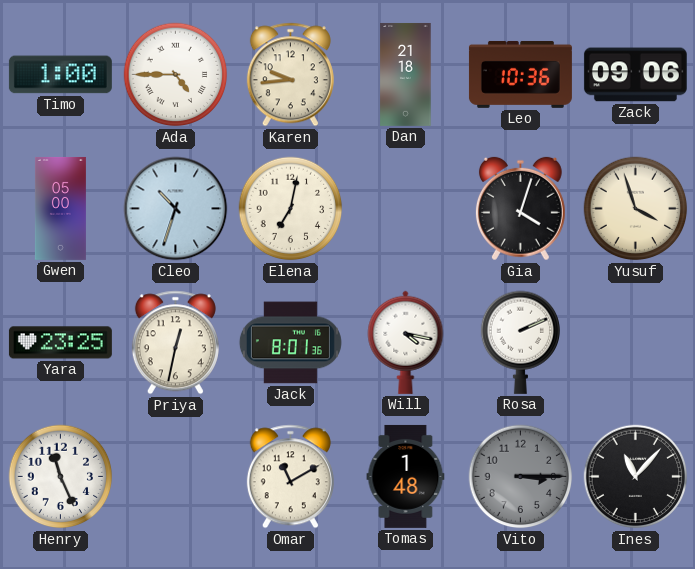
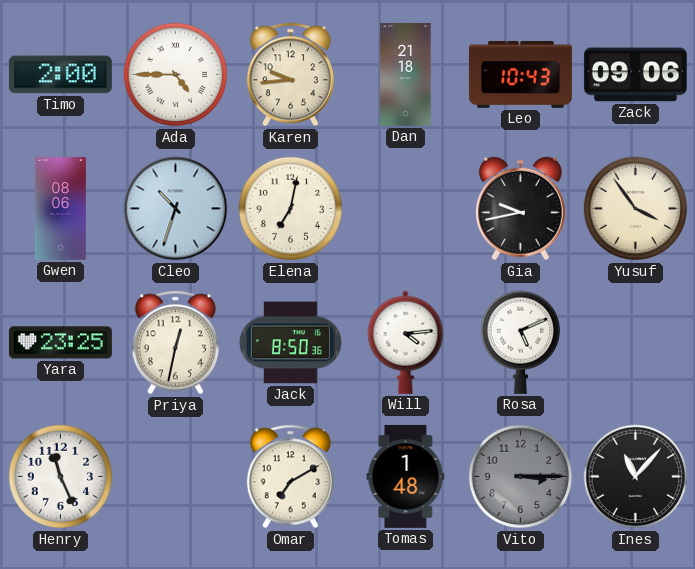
Timo: 1:00 -> 2:00 (60, 75)
Leo: 10:36 -> 10:43 (520, 74)
Gwen: 05:00 -> 08:06 (60, 208)
Gia: 4:03 -> 9:43 (520, 209)
Yusuf: 3:57 -> 3:54 (636, 209)
Jack: 8:01 -> 8:50 (290, 343)
Will: 4:17 -> 4:14 (406, 342)
Rosa: 2:11 -> 5:11 (520, 342)
Omar: 11:10 -> 7:10 (290, 477)
